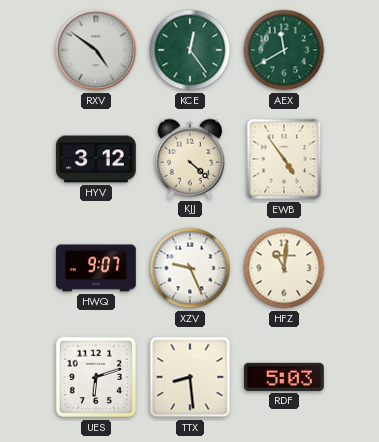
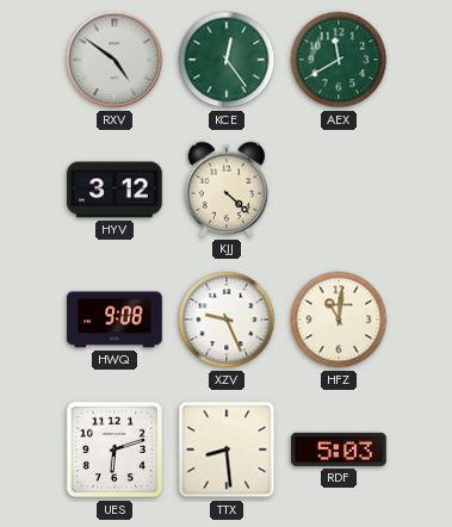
EWB: 4:54 -> none (284, 159)
HWQ: 9:07 -> 9:08 (114, 320)
